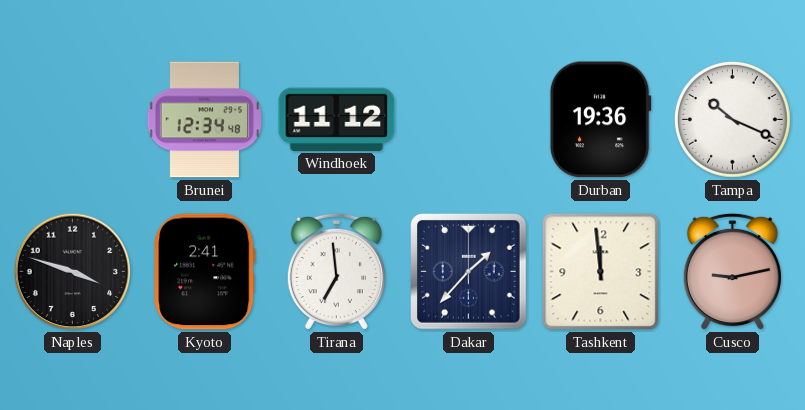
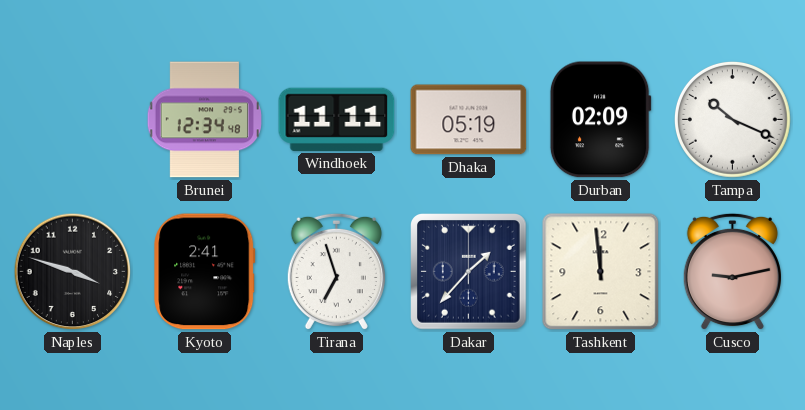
Windhoek: 11:12 -> 11:11 (337, 119)
Dhaka: none -> 05:19 (469, 120)
Durban: 19:36 -> 02:09 (600, 120)
Tirana: 6:59 -> 6:57 (336, 272)
